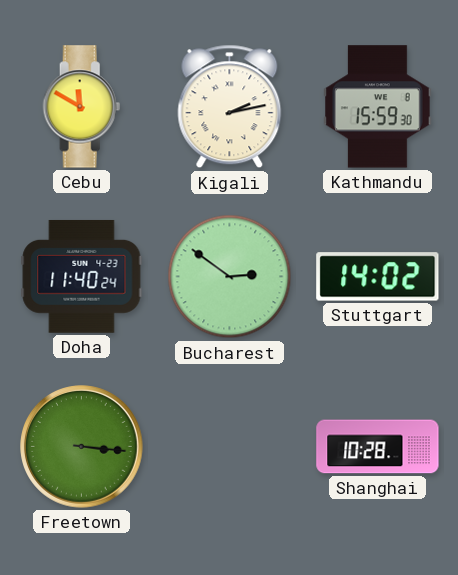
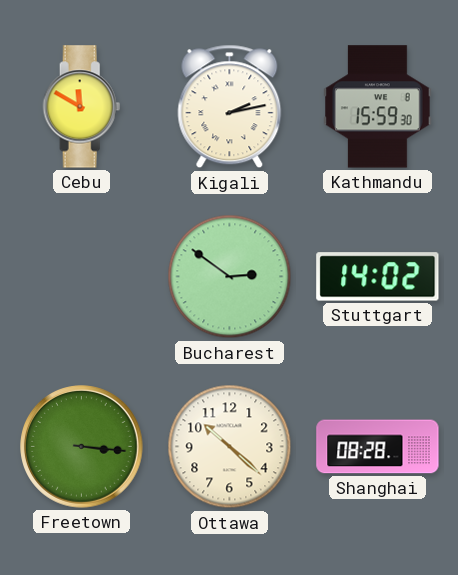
Doha: 11:40 -> none (82, 276)
Ottawa: none -> 10:22 (230, 447)
Shanghai: 10:28 -> 08:28 (378, 447)
